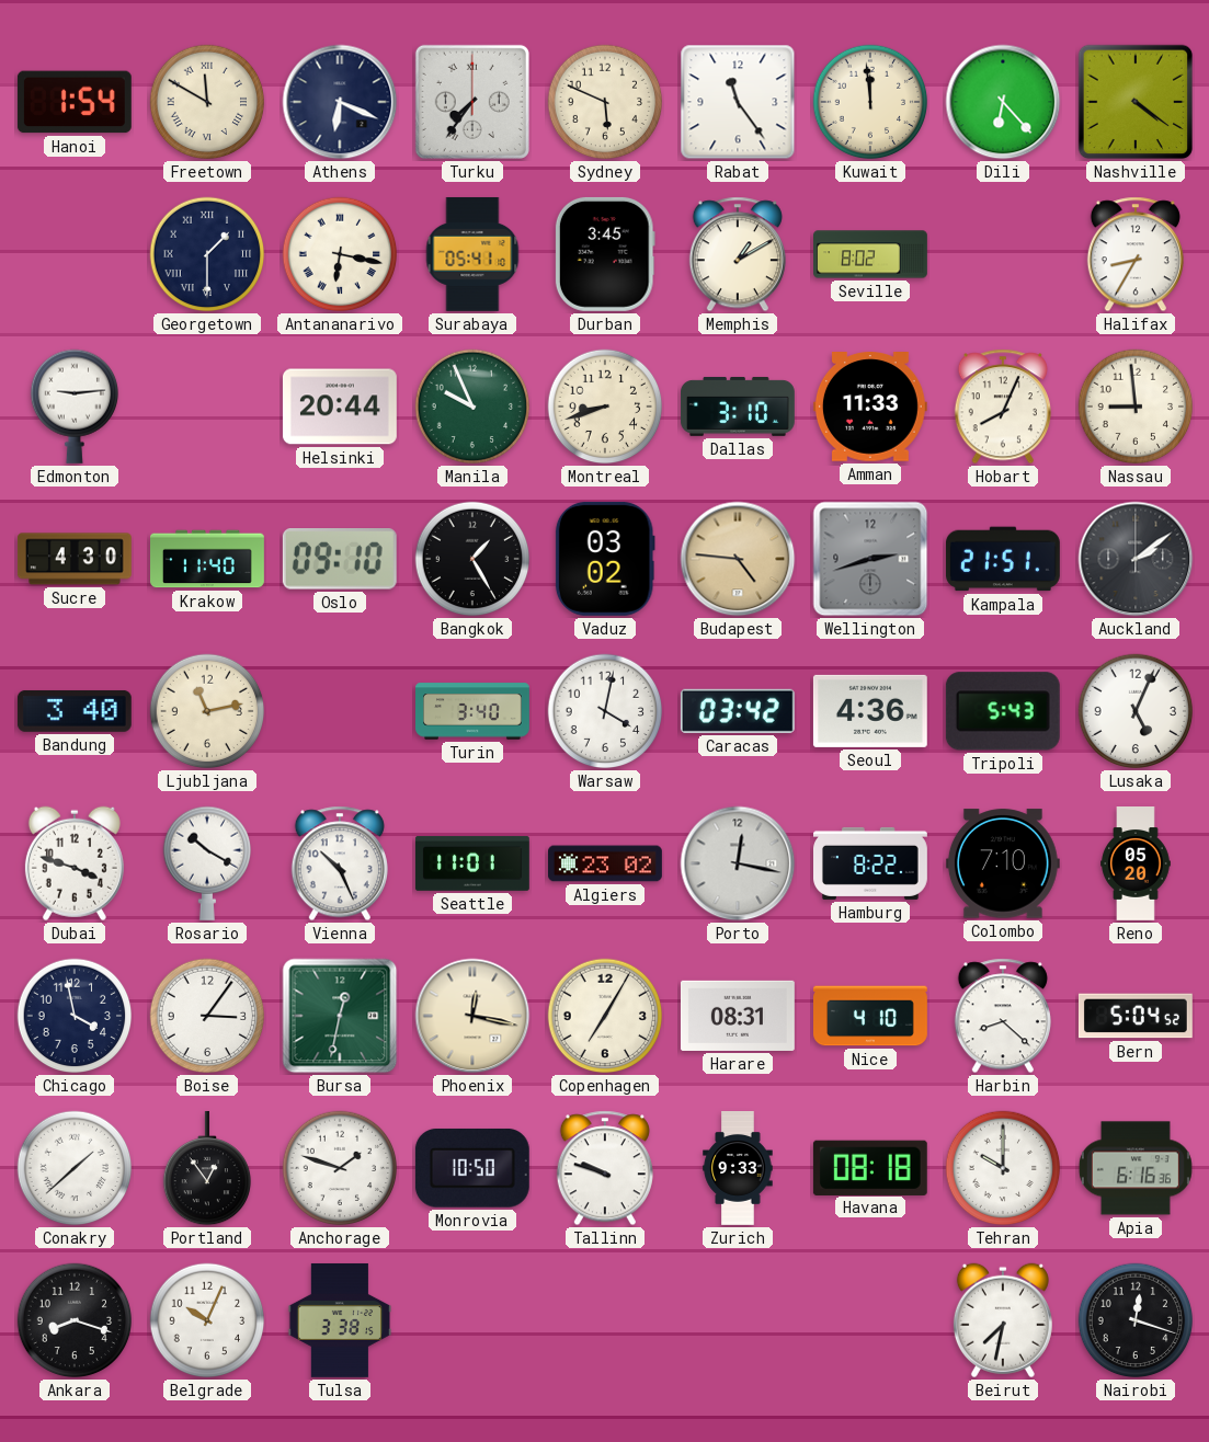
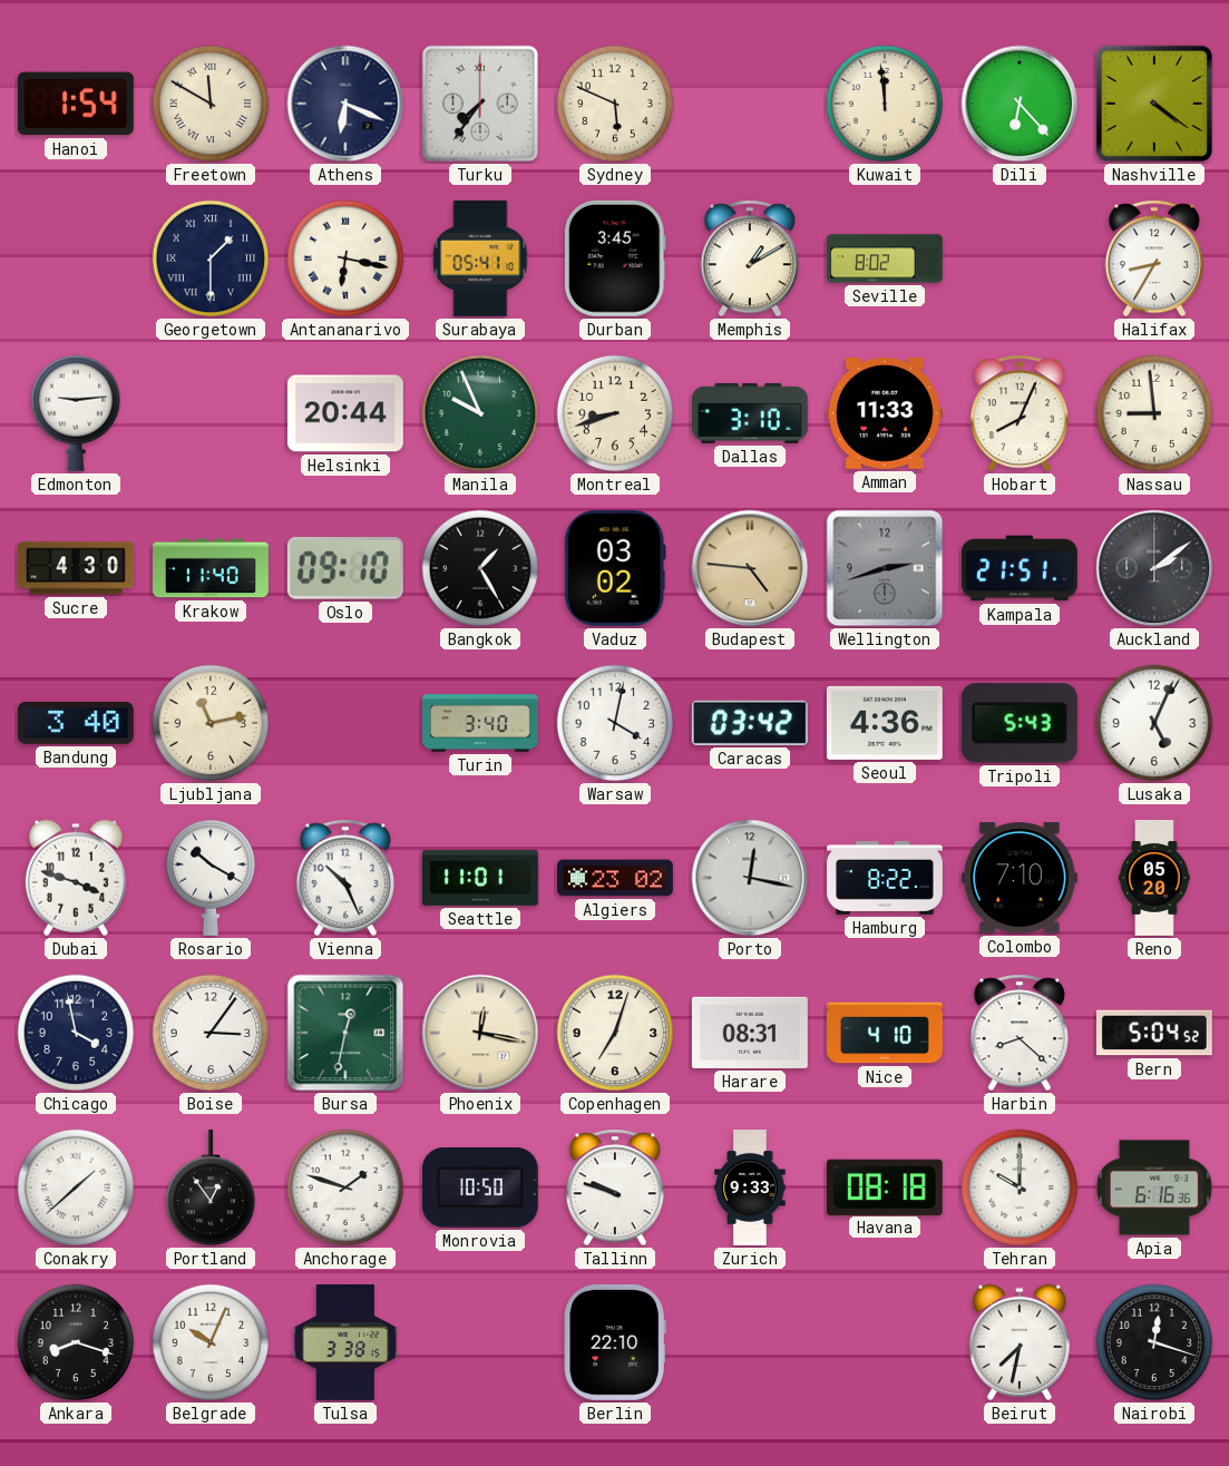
Rabat: 11:24 -> none (738, 102)
Copenhagen: 7:05 -> 7:03 (615, 1033)
Berlin: none -> 22:10 (615, 1342)
